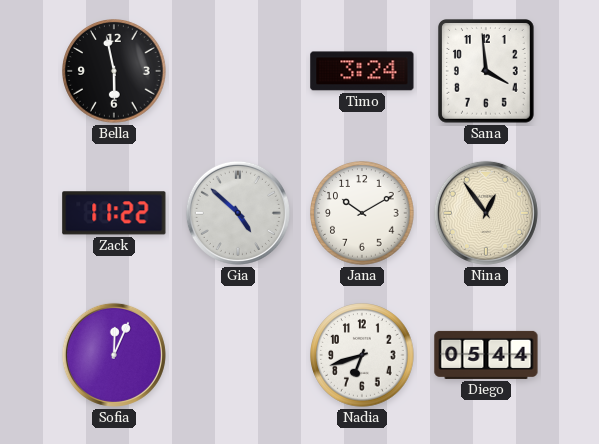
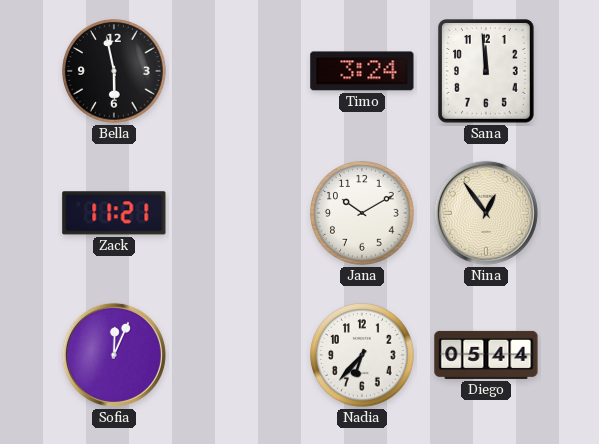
Sana: 3:59 -> 11:59 (487, 72)
Zack: 11:22 -> 11:21 (114, 213)
Gia: 4:52 -> none (238, 213)
Nadia: 6:42 -> 6:37 (362, 355)
